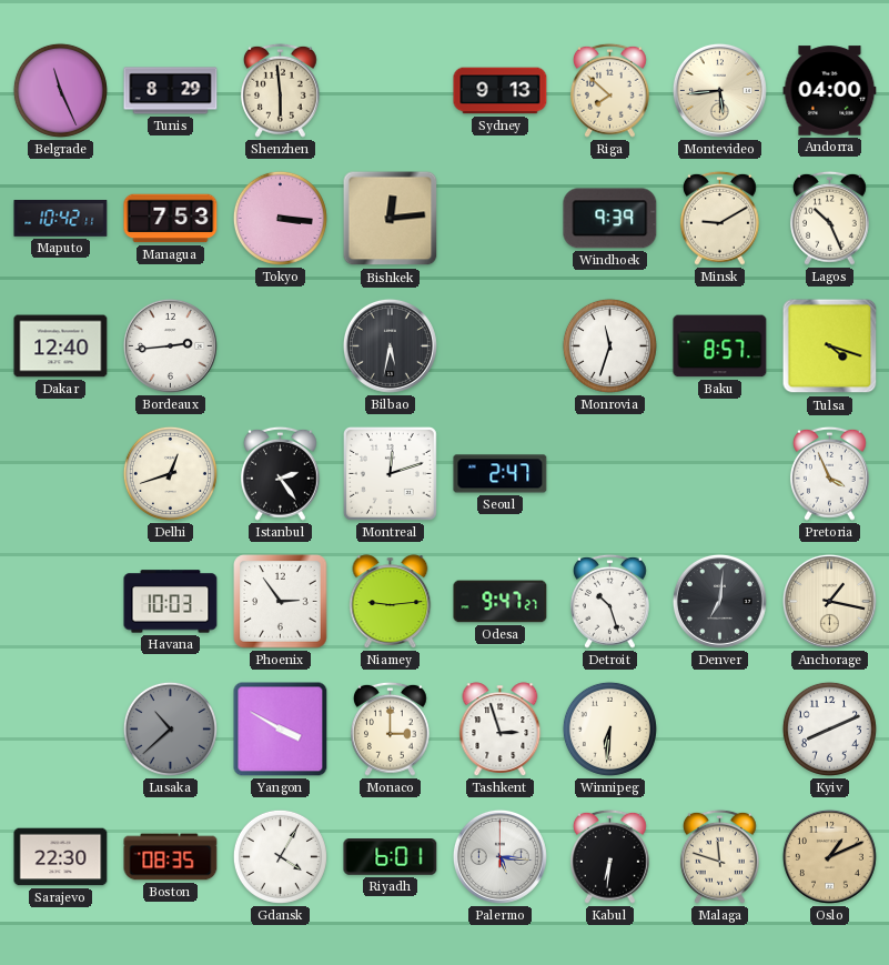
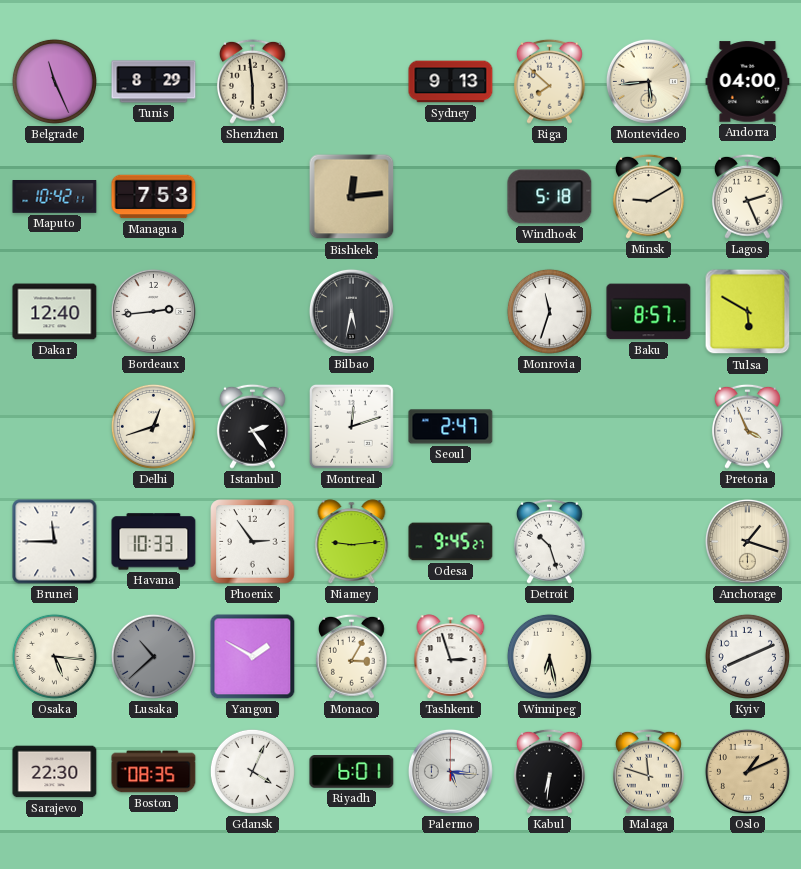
Tokyo: 3:16 -> none (280, 218)
Windhoek: 9:39 -> 5:18 (550, 197)
Lagos: 10:26 -> 2:26 (747, 196)
Tulsa: 4:18 -> 5:50 (748, 312)
Brunei: none -> 11:45 (55, 542)
Havana: 10:03 -> 10:33 (154, 542)
Odesa: 9:47 -> 9:45 (451, 542)
Denver: 7:01 -> none (719, 601)
Anchorage: 1:17 -> 1:18 (747, 541)
Osaka: none -> 5:16 (54, 656)
Yangon: 3:50 -> 1:50 (253, 657)
Monaco: 3:00 -> 3:05 (351, 656)
Winnipeg: 6:31 -> 6:28 (549, 656)
Gdansk: 4:05 -> 4:04 (252, 771)
